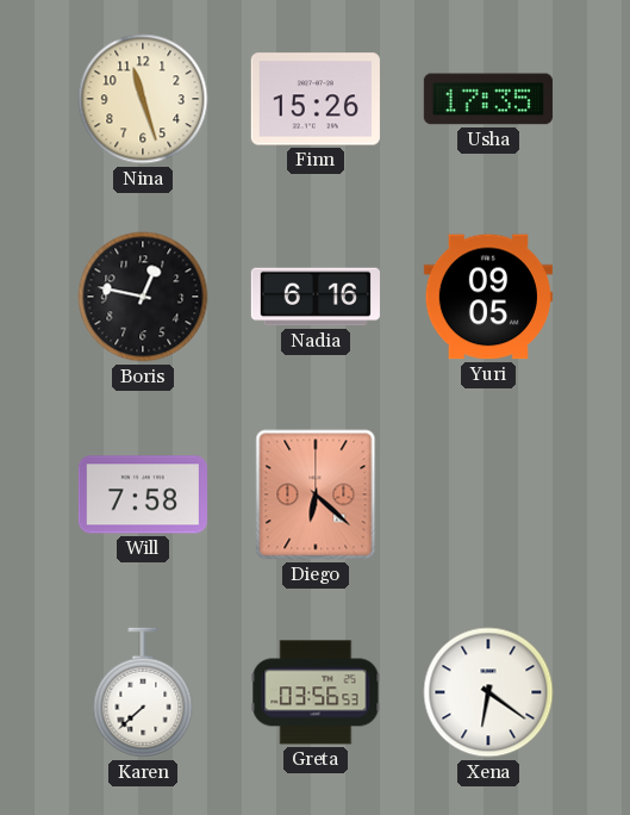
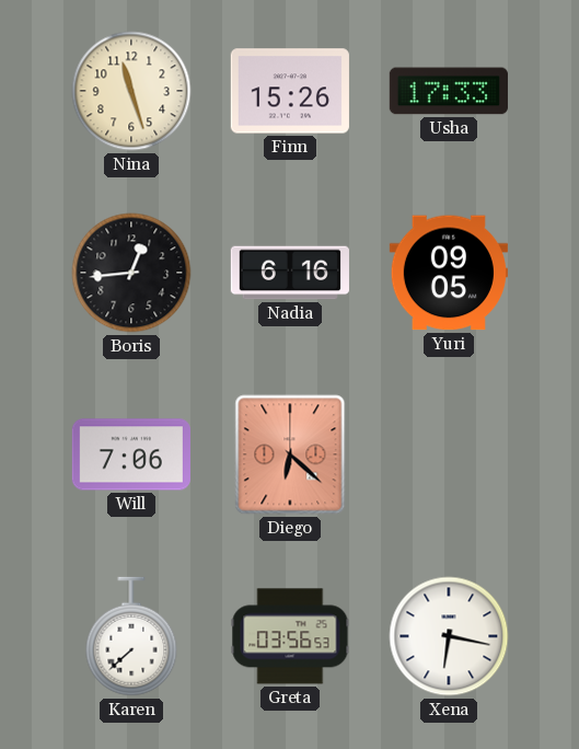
Usha: 17:35 -> 17:33 (449, 91)
Boris: 12:47 -> 12:44 (131, 273)
Will: 7:58 -> 7:06 (131, 454)
Xena: 6:21 -> 6:17 (449, 636)
